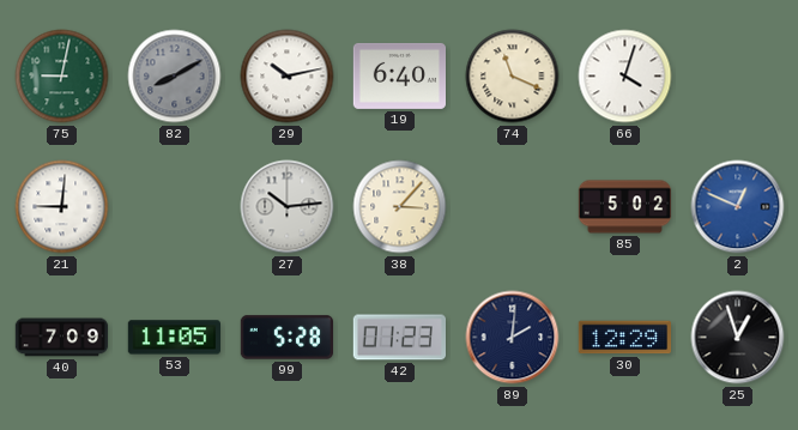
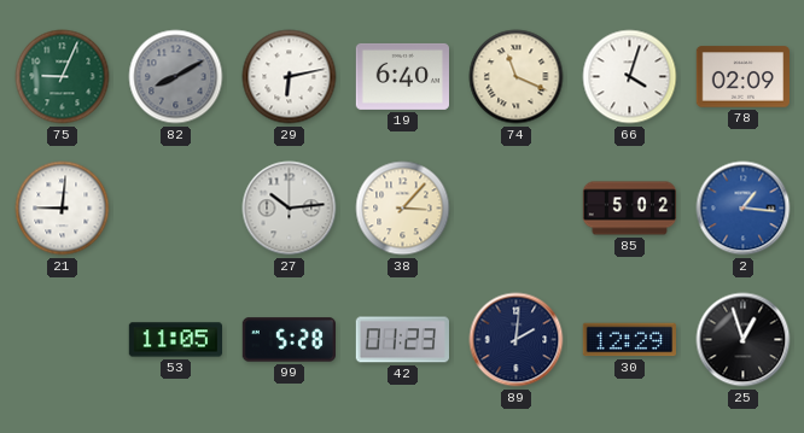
75: 9:02 -> 9:04 (63, 77)
29: 10:13 -> 6:13 (290, 77)
78: none -> 02:09 (744, 77)
2: 12:49 -> 1:16 (744, 209)
40: 7:09 -> none (62, 338)
